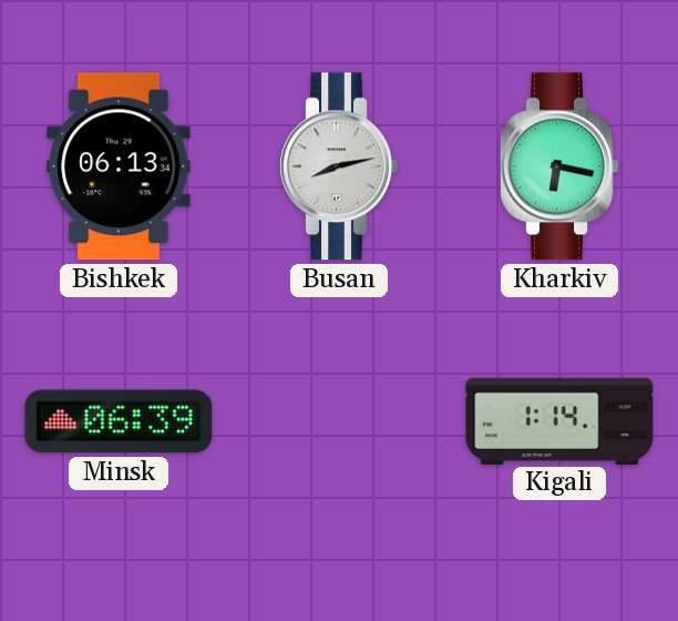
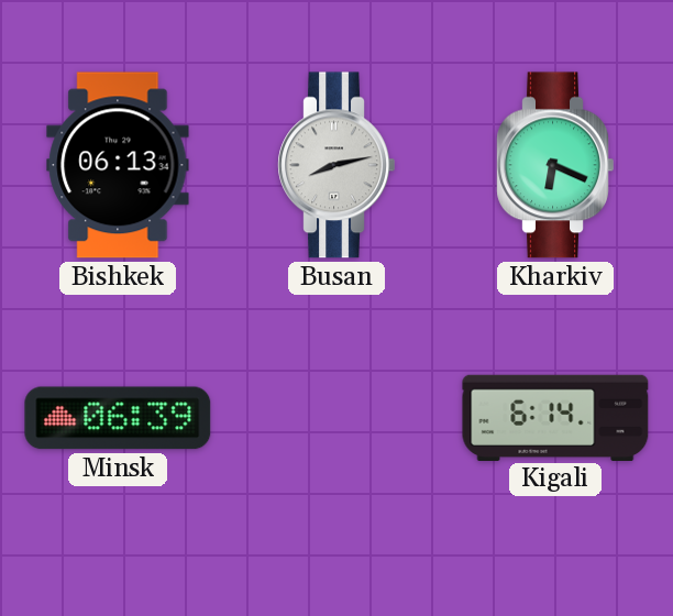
Kharkiv: 6:17 -> 6:19 (555, 165)
Kigali: 1:14 -> 6:14 (555, 417)
